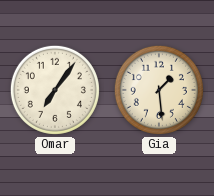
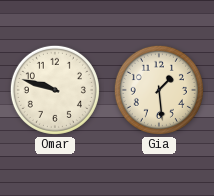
Omar: 7:06 -> 9:48 (55, 90)
